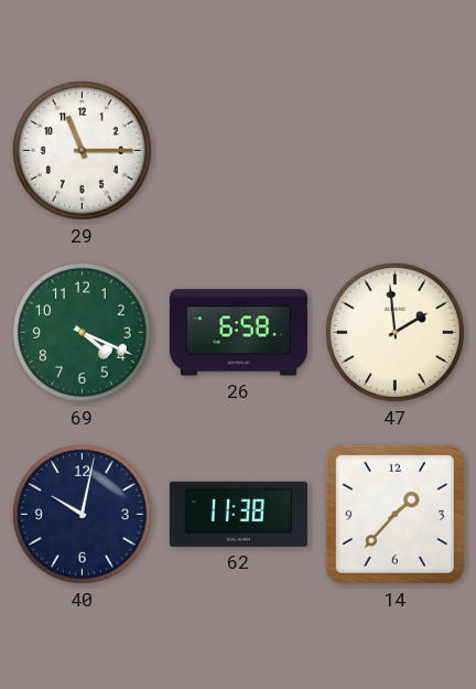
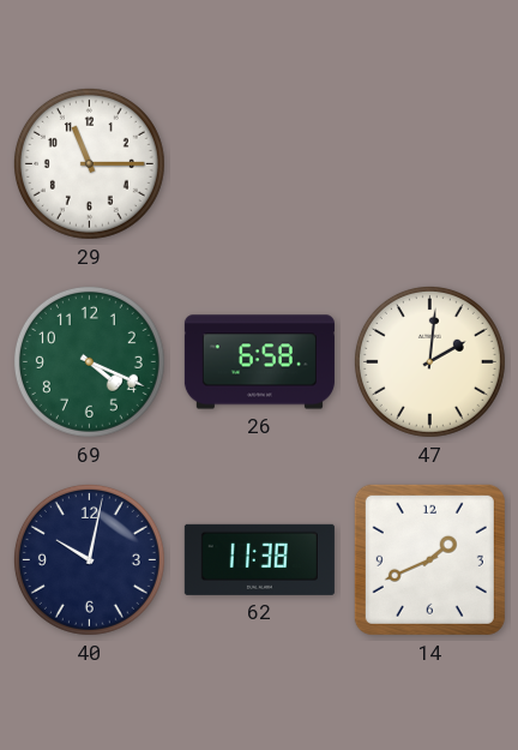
47: 1:59 -> 2:01 (429, 361)
14: 1:37 -> 1:41 (429, 559)
